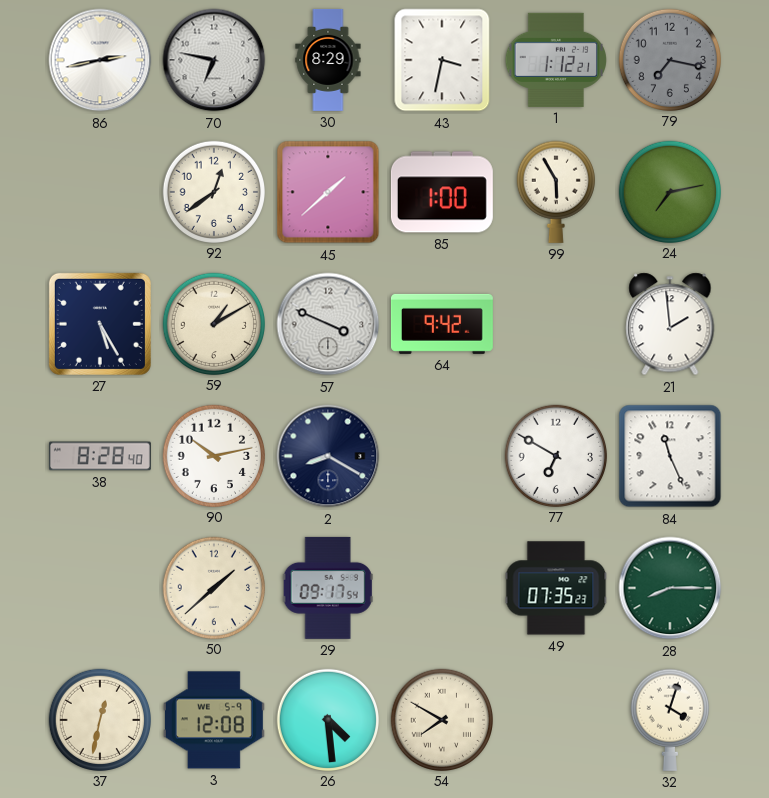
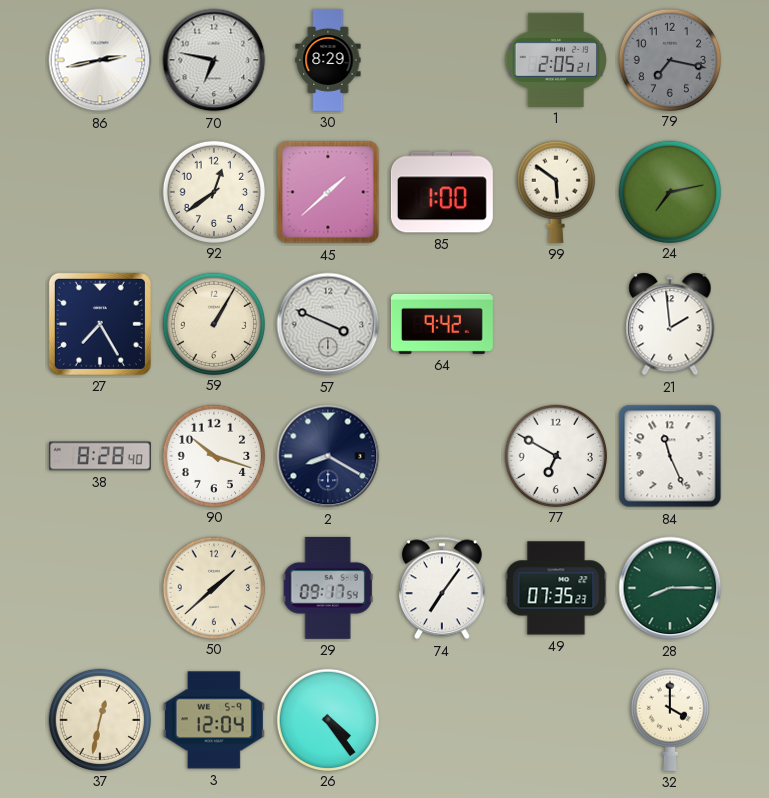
43: 3:32 -> none (442, 60)
1: 1:12 -> 2:05 (556, 60)
99: 5:55 -> 5:51 (555, 192)
27: 5:25 -> 7:25 (100, 324)
59: 1:10 -> 1:05 (213, 323)
90: 10:13 -> 10:18 (213, 455)
74: none -> 7:06 (442, 588)
3: 12:08 -> 12:04 (214, 720)
26: 4:29 -> 4:24 (327, 719)
54: 7:50 -> none (441, 719)
32: 4:03 -> 4:00 (669, 720)
